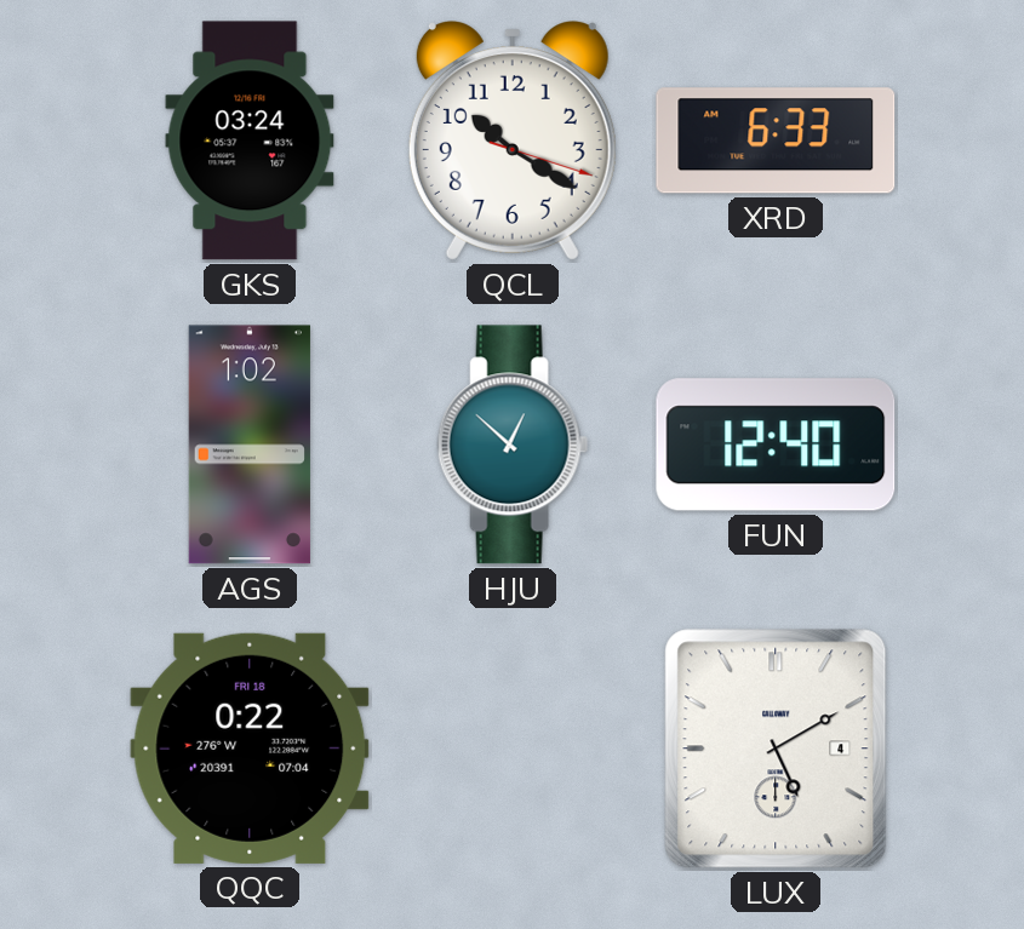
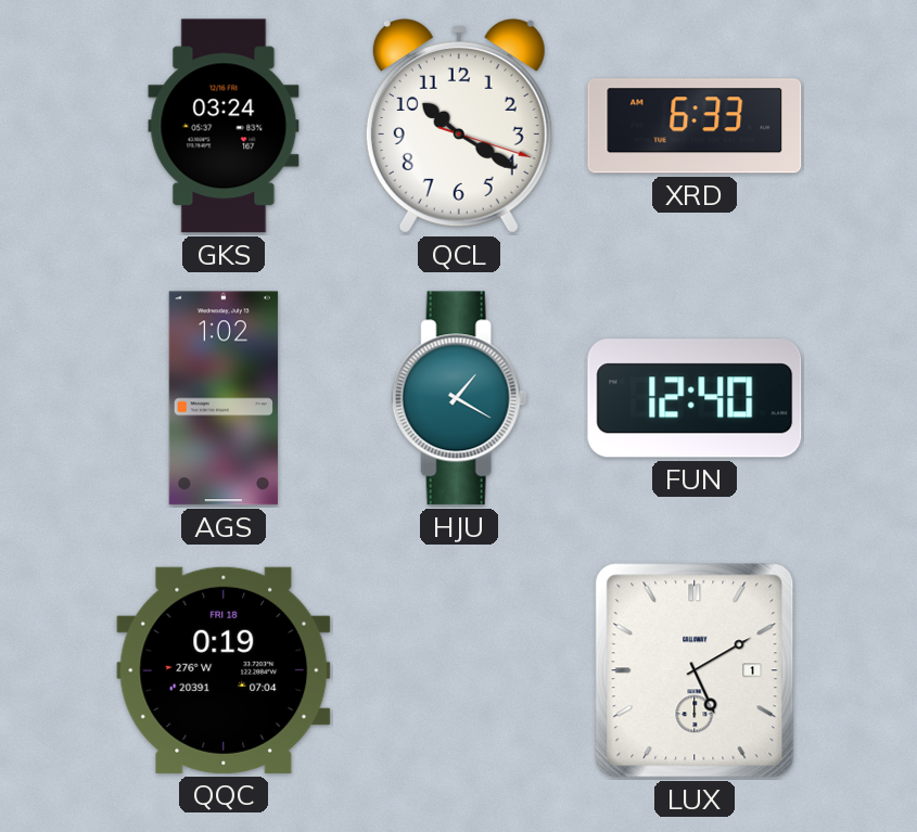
HJU: 12:52 -> 1:20 (459, 398)
QQC: 0:22 -> 0:19 (224, 670)
LUX date: 4 -> 1 (695, 670)
